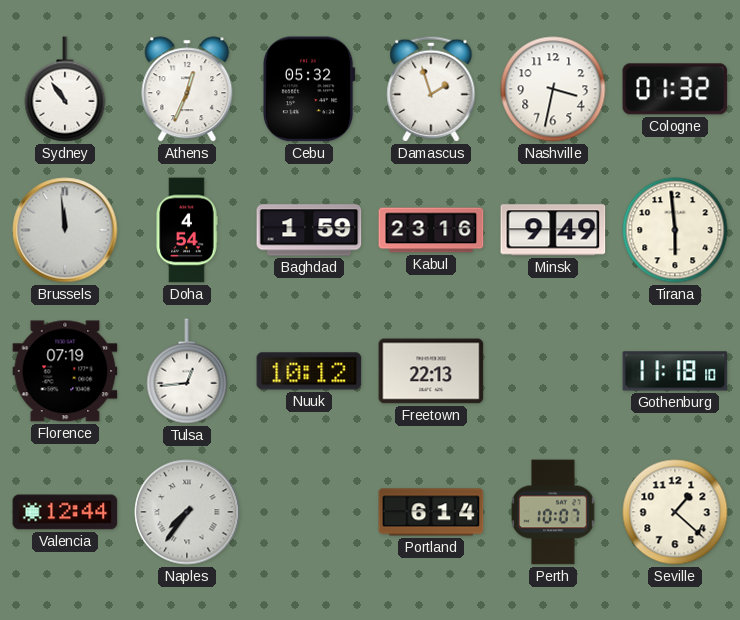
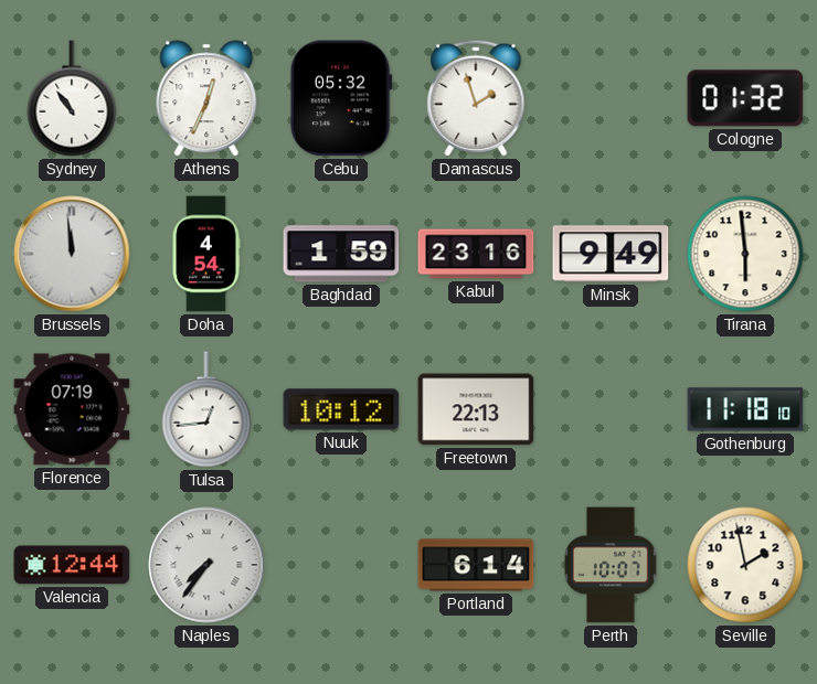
Nashville: 3:32 -> none (553, 89)
Seville: 1:22 -> 1:58 (745, 565)
